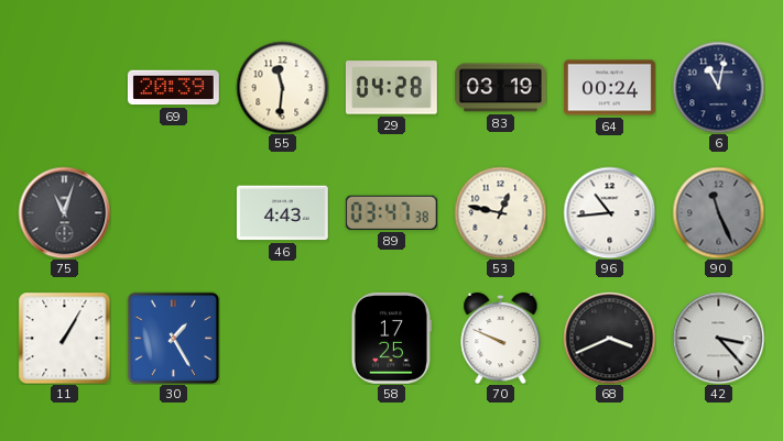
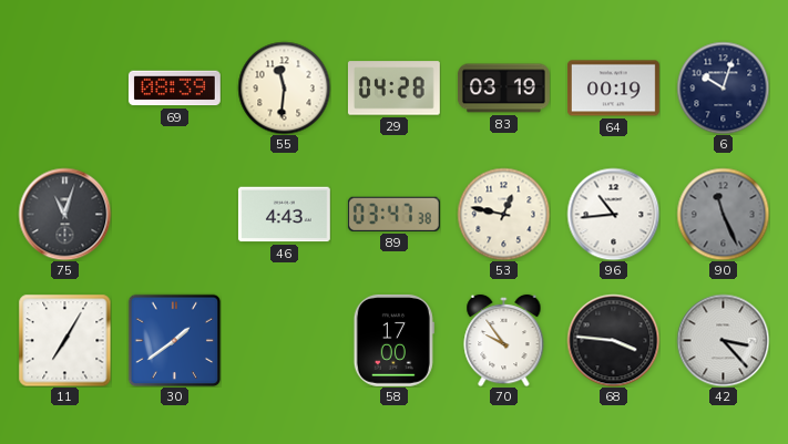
69: 20:39 -> 08:39 (174, 89)
64: 00:24 -> 00:19 (614, 89)
6: 11:02 -> 10:03 (723, 87)
11: 1:05 -> 7:05 (64, 340)
30: 1:25 -> 1:39 (174, 340)
58: 17:25 -> 17:00 (393, 340)
70: 9:49 -> 9:54 (504, 340)
68: 3:41 -> 3:46 (613, 340)
